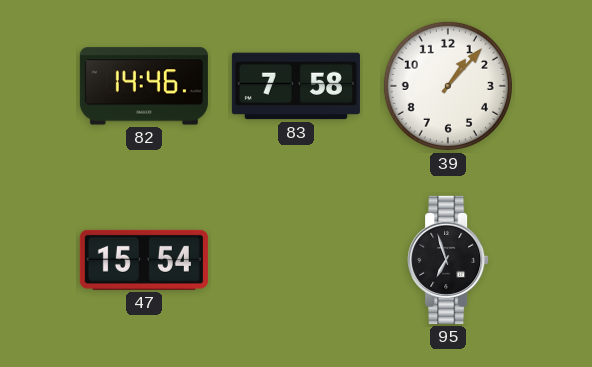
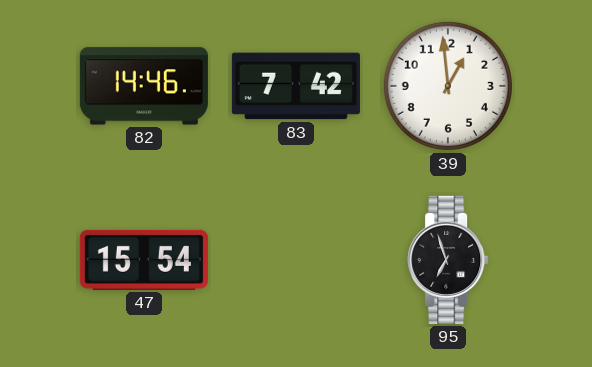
83: 7:58 -> 7:42 (296, 86)
39: 1:07 -> 12:59 (448, 86)
